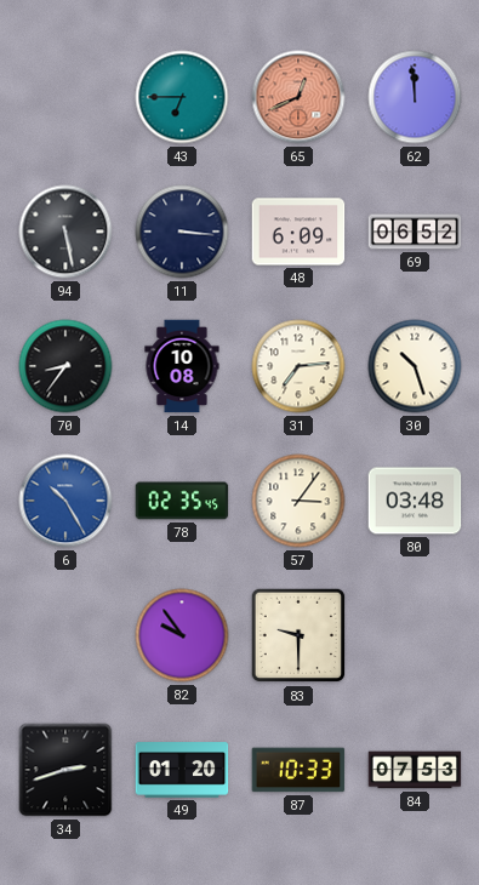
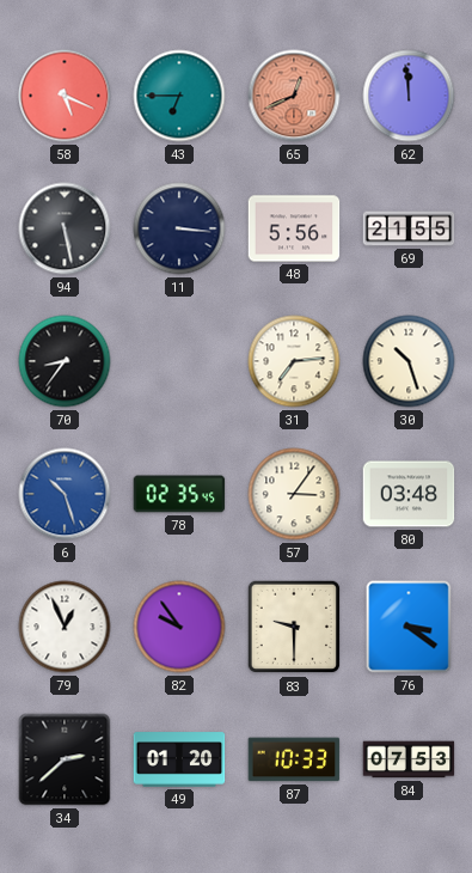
58: none -> 5:19 (65, 96)
48: 6:09 -> 5:56 (294, 228)
69: 06:52 -> 21:55 (409, 228)
14: 10:08 -> none (182, 366)
6: 10:25 -> 10:27 (65, 494)
79: none -> 12:56 (65, 627)
76: none -> 3:21 (409, 627)
34: 2:42 -> 2:38 (65, 759)
